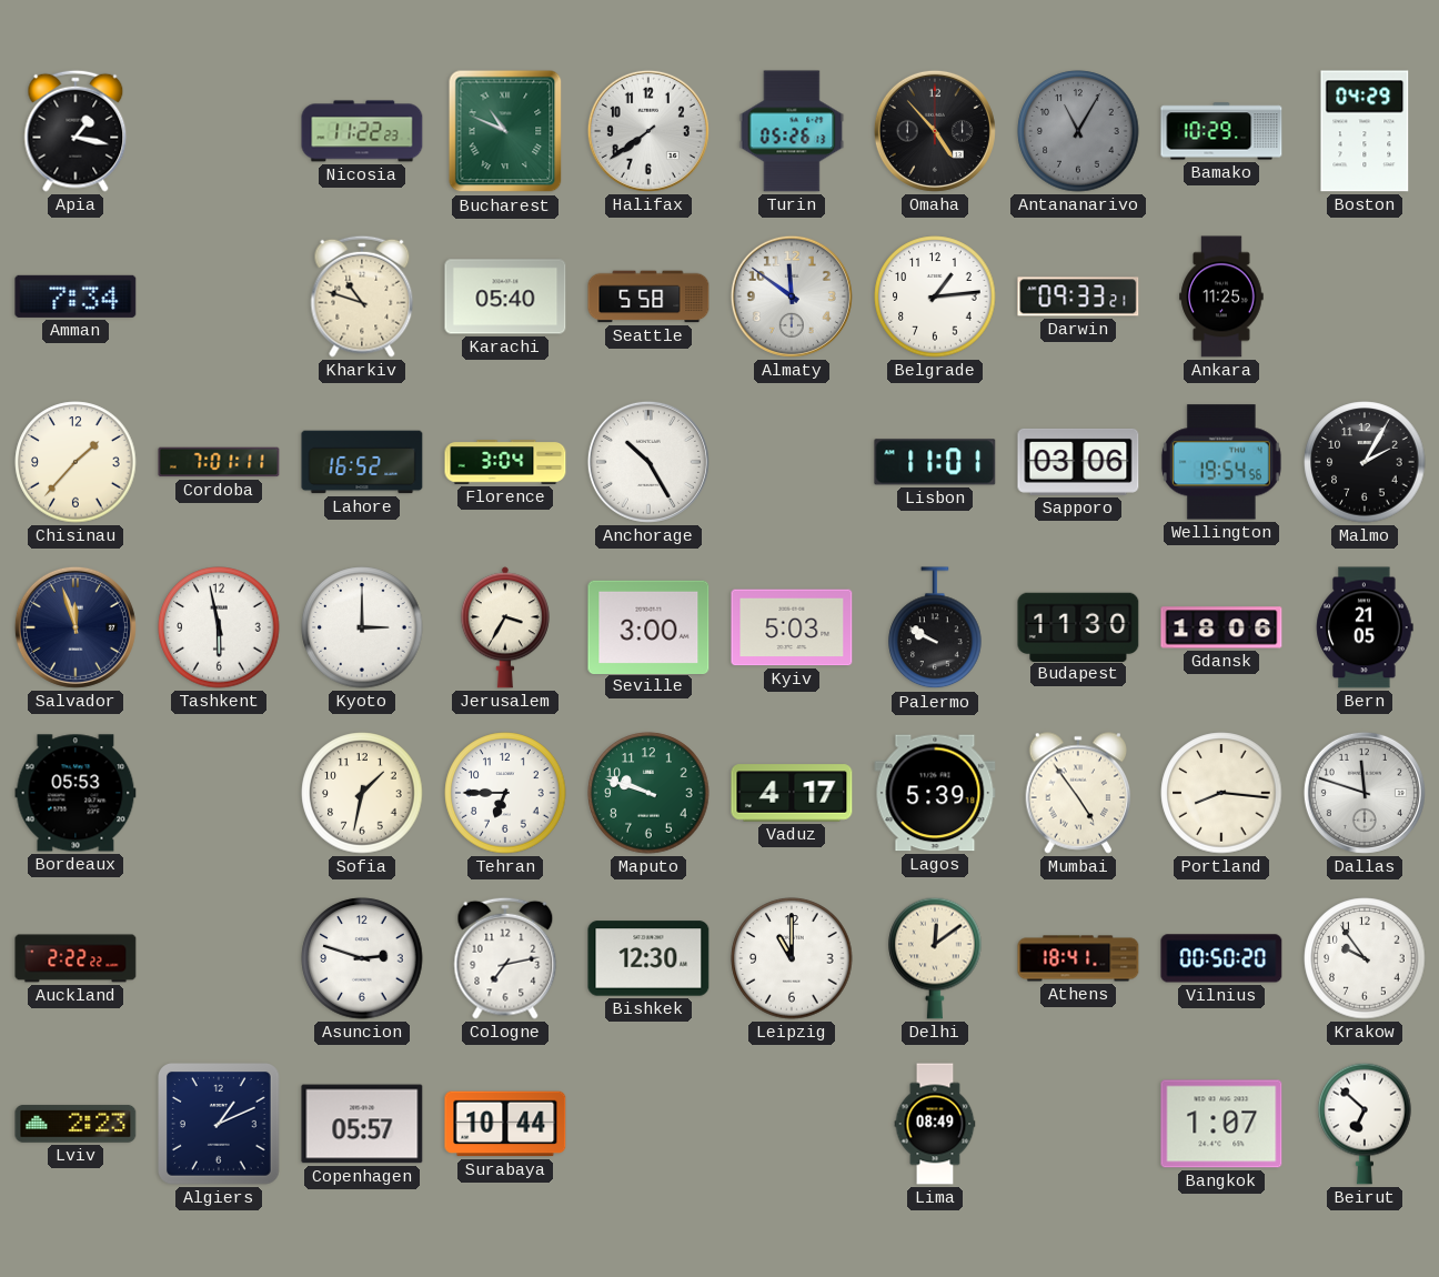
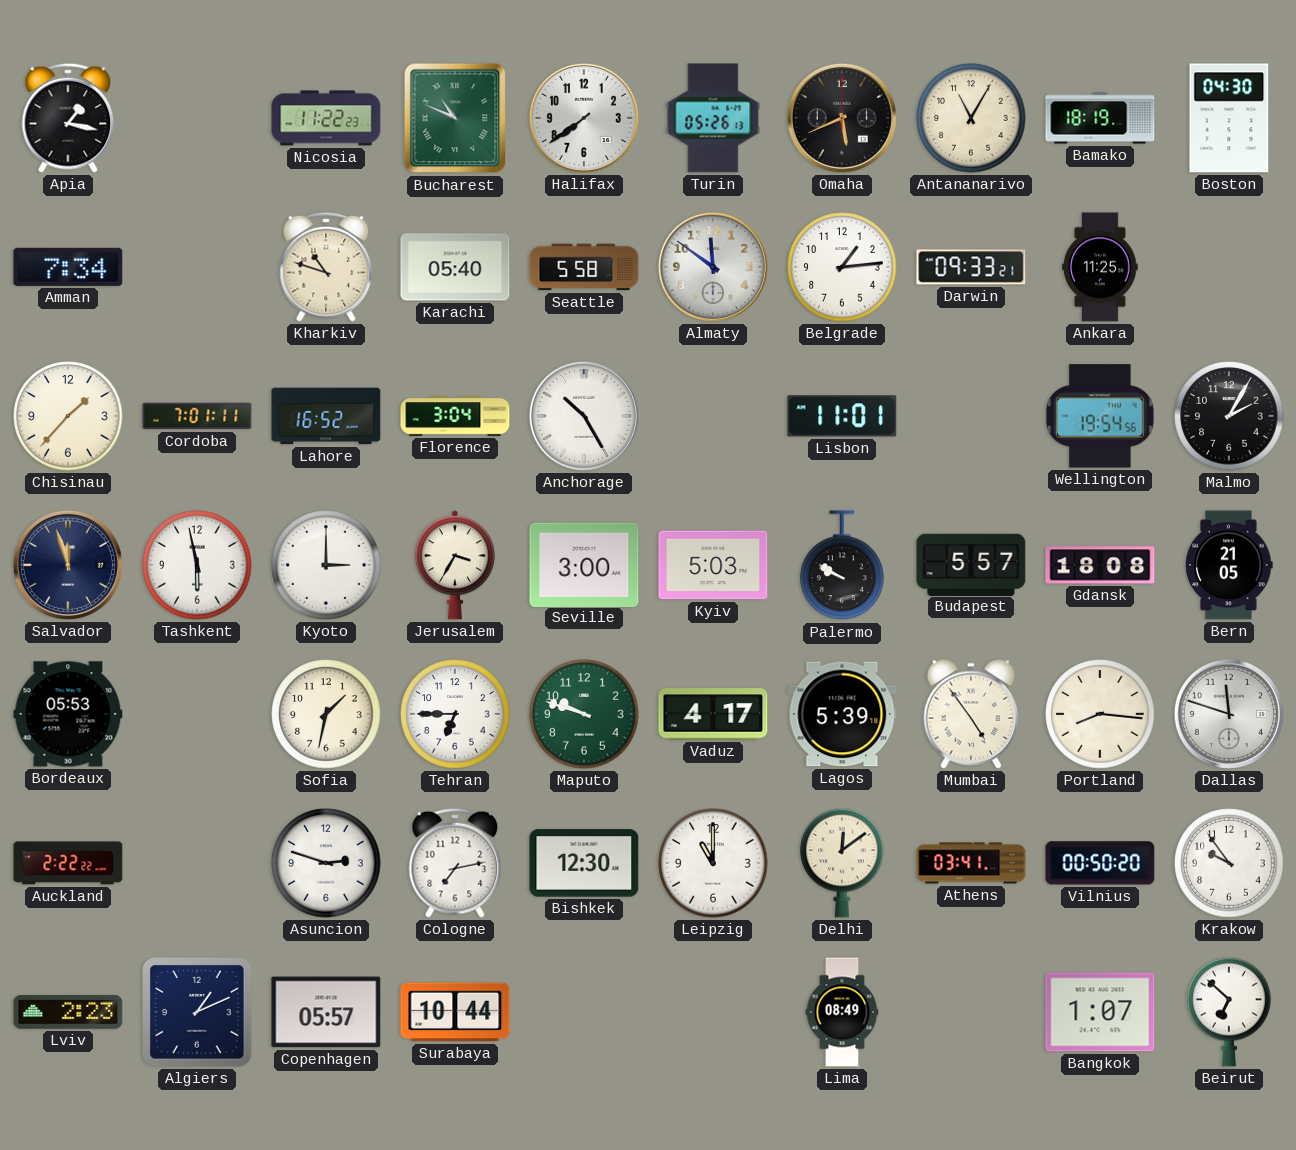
Omaha: 4:53 -> 5:41 (842, 118)
Antananarivo dial: grey -> cream (971, 118)
Bamako: 10:29 -> 18:19 (1100, 118)
Boston: 04:29 -> 04:30 (1229, 118)
Sapporo: 03:06 -> none (1078, 462)
Budapest: 11:30 -> 5:57 (971, 564)
Gdansk: 18:06 -> 18:08 (1100, 565)
Athens: 18:41 -> 03:41 (971, 863)
